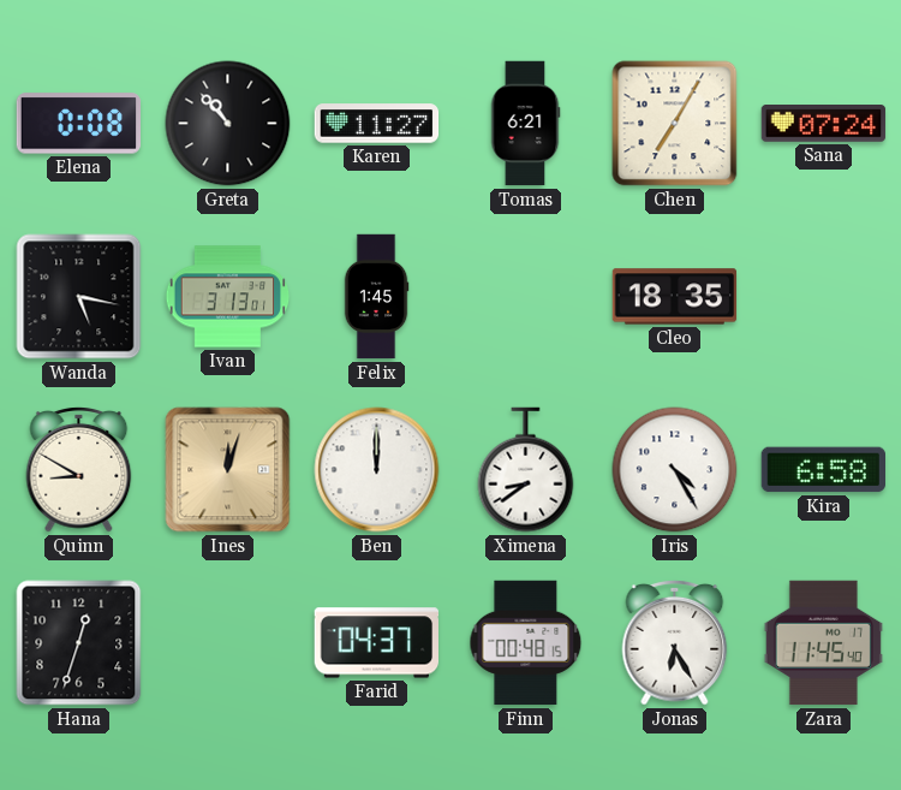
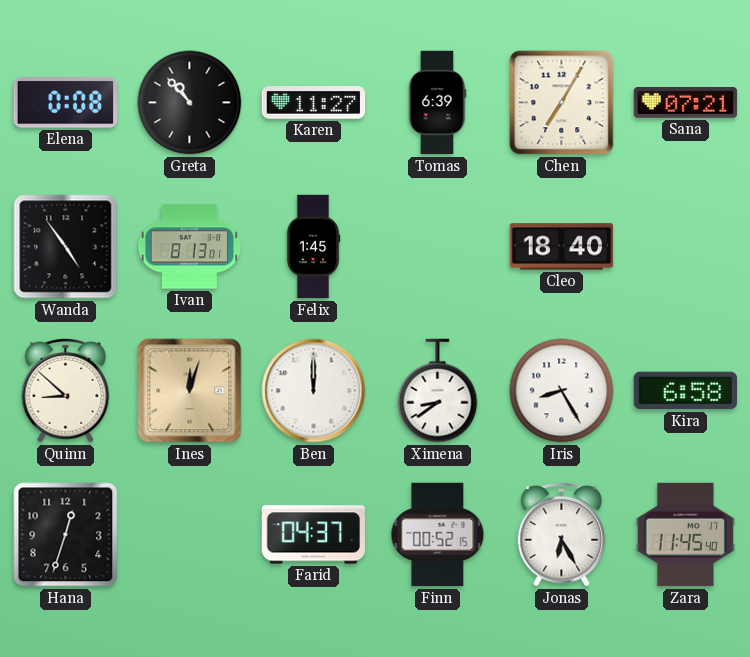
Tomas: 6:21 -> 6:39 (437, 103)
Sana: 07:24 -> 07:21 (686, 103)
Wanda: 5:17 -> 4:54 (66, 247)
Ivan: 3:13 -> 8:13 (190, 247)
Cleo: 18:35 -> 18:40 (562, 247)
Quinn: 8:50 -> 8:52 (66, 390)
Iris: 4:25 -> 8:25 (562, 391)
Finn: 00:48 -> 00:52 (438, 535)
